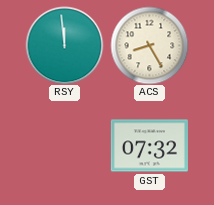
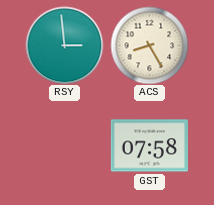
RSY: 11:59 -> 2:59 (64, 45)
GST: 07:32 -> 07:58 (149, 146)
